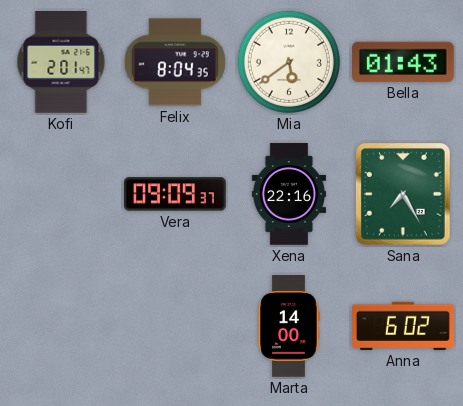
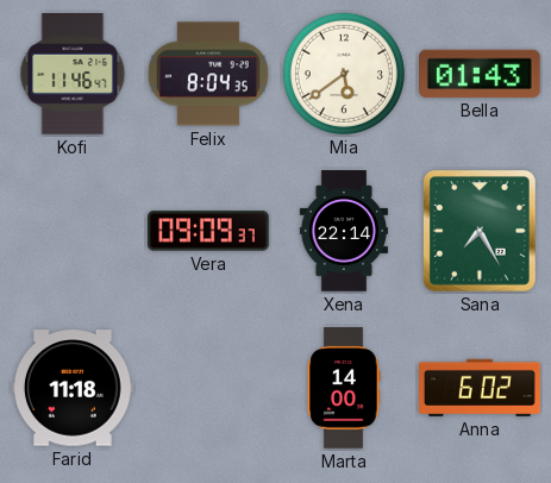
Kofi: 2:01 -> 11:46 (73, 75)
Xena: 22:16 -> 22:14 (344, 231)
Farid: none -> 11:18 (74, 388)
